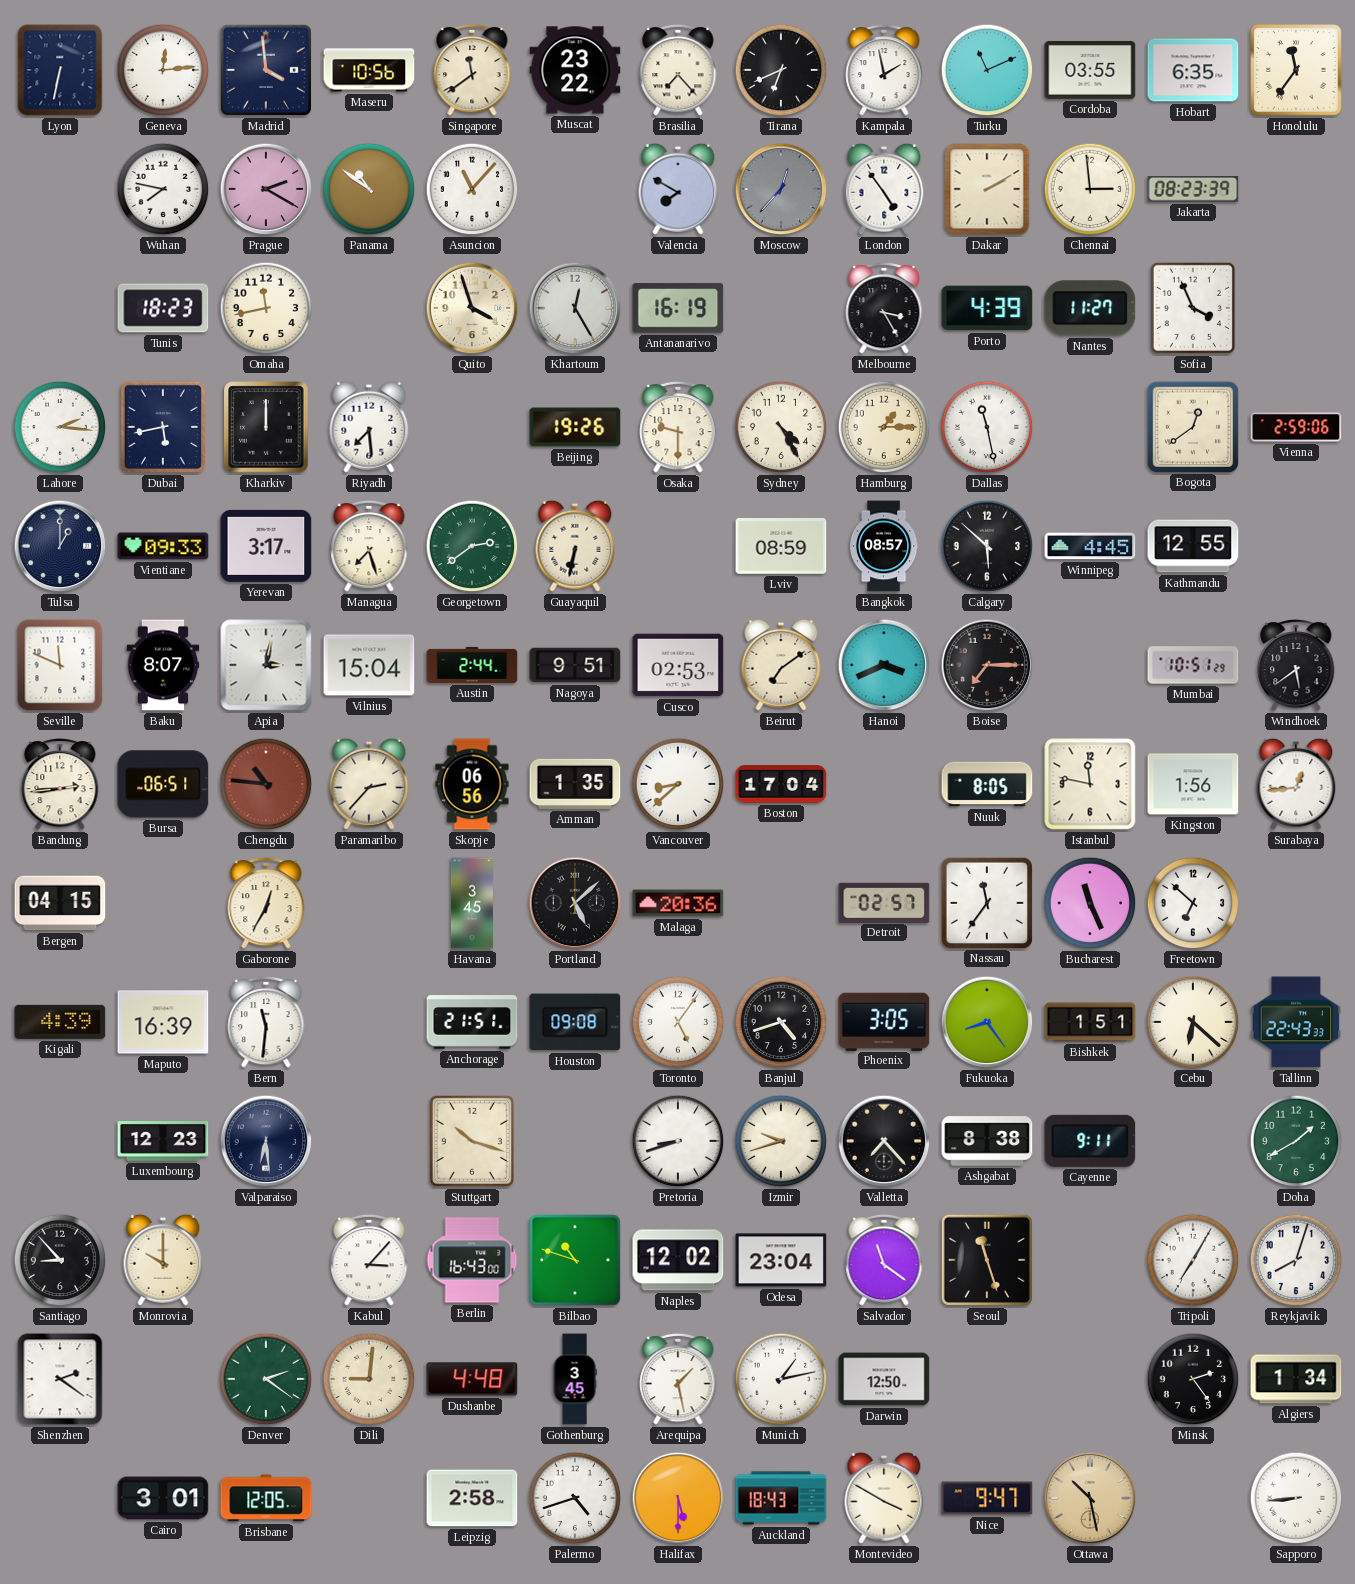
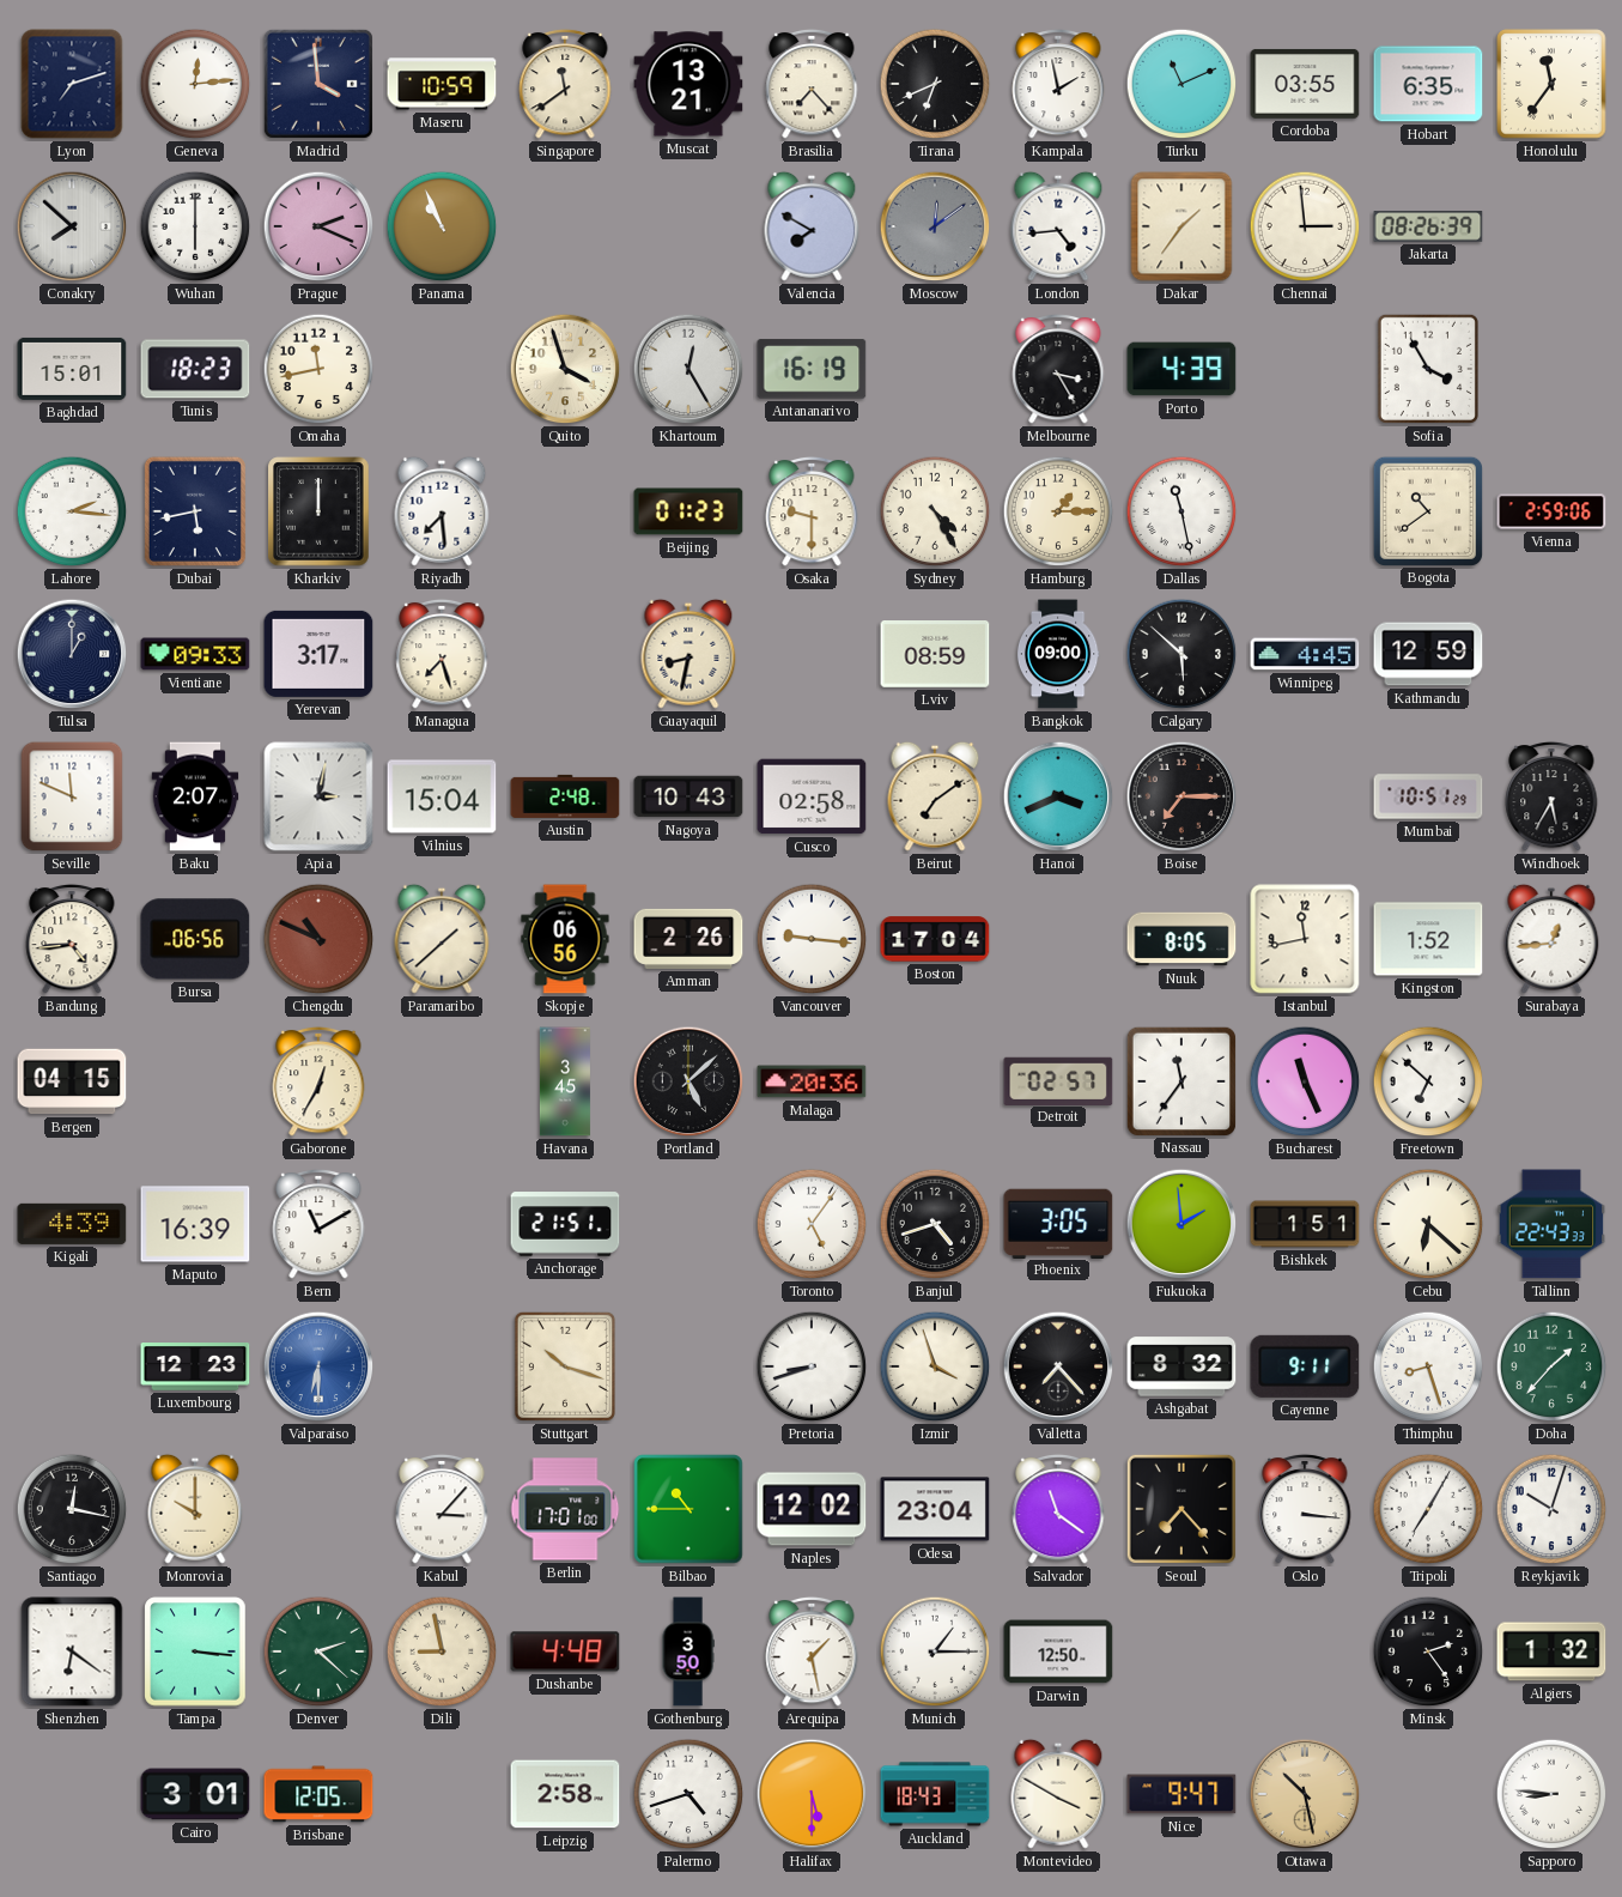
Lyon: 6:32 -> 7:12 (72, 84)
Maseru: 10:56 -> 10:59 (442, 84)
Muscat: 23:22 -> 13:21 (688, 84)
Conakry: none -> 7:52 (72, 226)
Wuhan: 7:47 -> 6:00 (195, 226)
Prague: 2:20 -> 2:19 (318, 226)
Panama: 10:51 -> 10:56 (442, 226)
Asuncion: 11:07 -> none (472, 189)
Moscow: 12:37 -> 12:09 (935, 226)
London: 4:54 -> 4:44 (1058, 226)
Dakar: 2:10 -> 1:36 (1181, 226)
Jakarta: 08:23 -> 08:26 (1428, 226)
Baghdad: none -> 15:01 (72, 369)
Nantes: 11:27 -> none (1090, 308)
Sofia: 3:56 -> 3:55 (1428, 369)
Beijing: 19:26 -> 01:23 (688, 511)
Bogota: 12:39 -> 10:39 (1427, 510)
Georgetown: 2:39 -> none (472, 546)
Guayaquil: 6:32 -> 8:32 (688, 654)
Bangkok: 08:57 -> 09:00 (1058, 654)
Kathmandu: 12:55 -> 12:59 (1428, 654)
Baku: 8:07 -> 2:07 (195, 796)
Austin: 2:44 -> 2:48 (565, 796)
Nagoya: 9:51 -> 10:43 (688, 796)
Cusco: 02:53 -> 02:58 (812, 796)
Windhoek: 5:39 -> 5:35 (1551, 796)
Bandung: 2:44 -> 4:44 (72, 939)
Bursa: 06:51 -> 06:56 (195, 939)
Chengdu: 10:46 -> 10:49 (318, 939)
Paramaribo: 2:37 -> 1:38 (442, 939)
Amman: 1:35 -> 2:26 (688, 939)
Vancouver: 8:38 -> 9:16 (812, 939)
Istanbul: 11:47 -> 11:43 (1305, 939)
Kingston: 1:56 -> 1:52 (1428, 939)
Bern: 11:31 -> 11:10 (318, 1224)
Houston: 09:08 -> none (575, 1022)
Fukuoka: 8:24 -> 1:59 (1181, 1224)
Valparaiso: 6:29 -> 6:30 (318, 1366)
Valparaiso dial: navy -> blue (318, 1366)
Izmir: 9:42 -> 3:57 (935, 1366)
Ashgabat: 8:38 -> 8:32 (1181, 1366)
Thimphu: none -> 8:27 (1428, 1366)
Doha: 1:40 -> 1:37 (1551, 1366)
Santiago: 8:53 -> 12:17 (72, 1509)
Berlin: 16:43 -> 17:01 (565, 1509)
Bilbao: 10:48 -> 10:45 (688, 1509)
Seoul: 11:27 -> 7:23 (1181, 1509)
Oslo: none -> 3:16 (1305, 1509)
Reykjavik: 8:03 -> 10:03 (1551, 1509)
Shenzhen: 2:21 -> 6:21 (72, 1651)
Tampa: none -> 3:16 (195, 1651)
Denver: 2:21 -> 2:22 (318, 1651)
Dili: 9:01 -> 8:58 (442, 1651)
Gothenburg: 3:45 -> 3:50 (688, 1651)
Munich: 1:13 -> 1:15 (935, 1651)
Algiers: 1:34 -> 1:32 (1551, 1651)
Sapporo: 8:44 -> 8:46 (1551, 1794)
